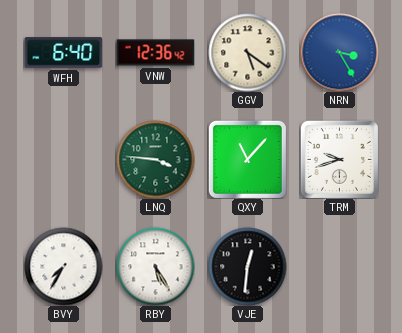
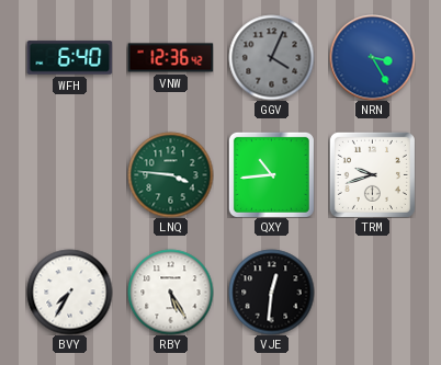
GGV: 5:21 -> 4:04 (271, 57)
GGV dial: cream -> grey (271, 57)
QXY: 11:07 -> 10:44 (271, 174)
